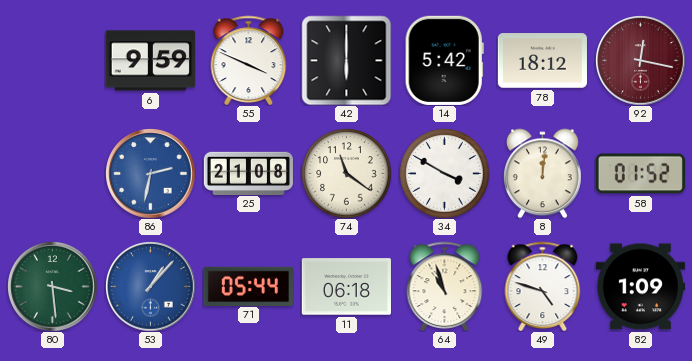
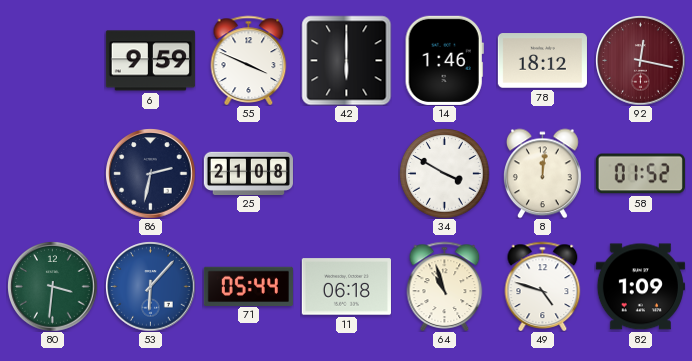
14: 5:42 -> 1:46 (444, 60)
86 dial: blue -> navy (150, 173)
74: 11:21 -> none (346, 173)
80: 3:29 -> 3:31 (52, 286)
53: 1:07 -> 6:07 (150, 286)
